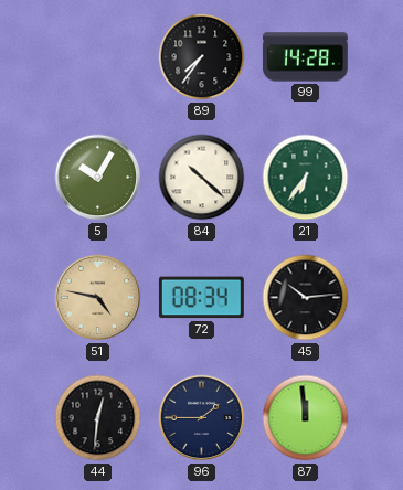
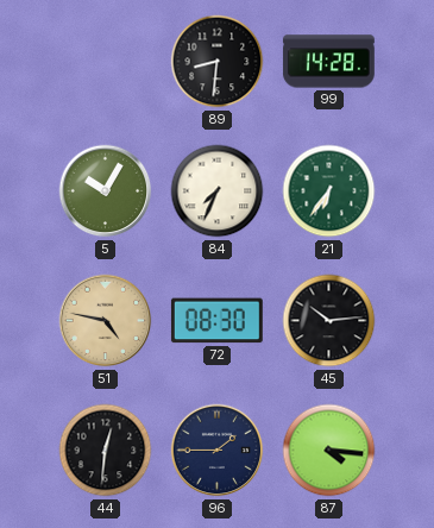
89: 7:36 -> 8:31 (218, 62)
84: 10:22 -> 7:34 (218, 191)
72: 08:34 -> 08:30 (216, 321)
87: 11:59 -> 4:16 (329, 451)
